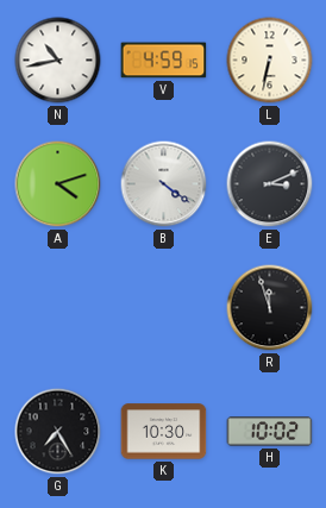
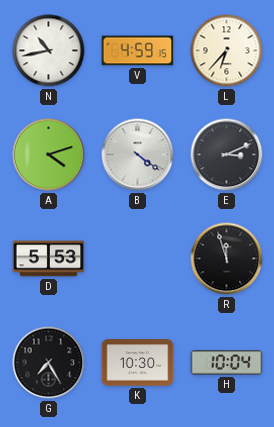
L: 6:32 -> 6:37 (227, 51)
D: none -> 5:53 (49, 259)
H: 10:02 -> 10:04 (227, 363)
